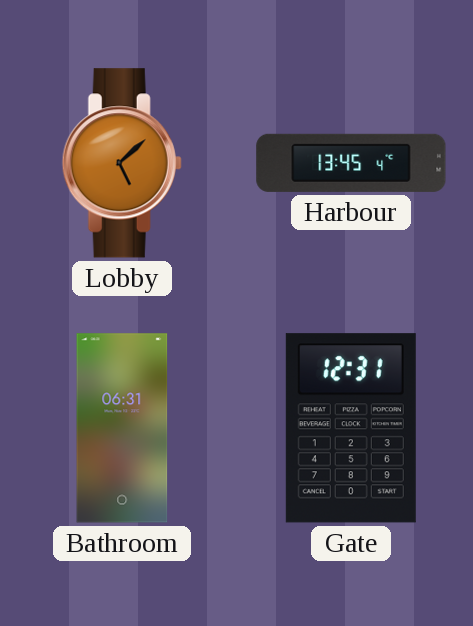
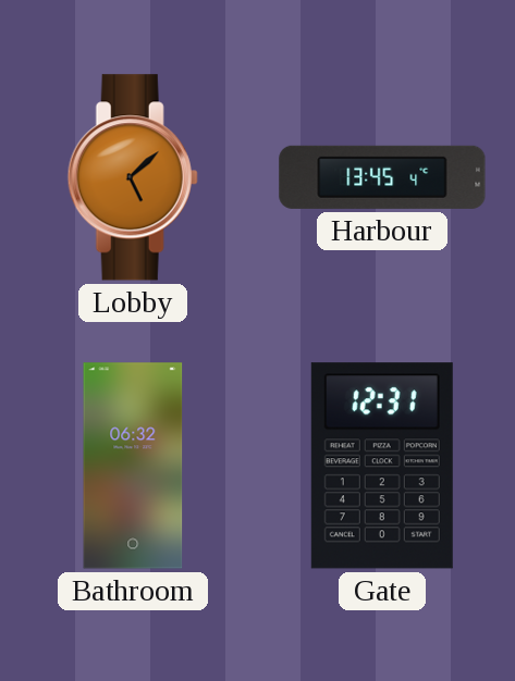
Bathroom: 06:31 -> 06:32 (133, 466)
